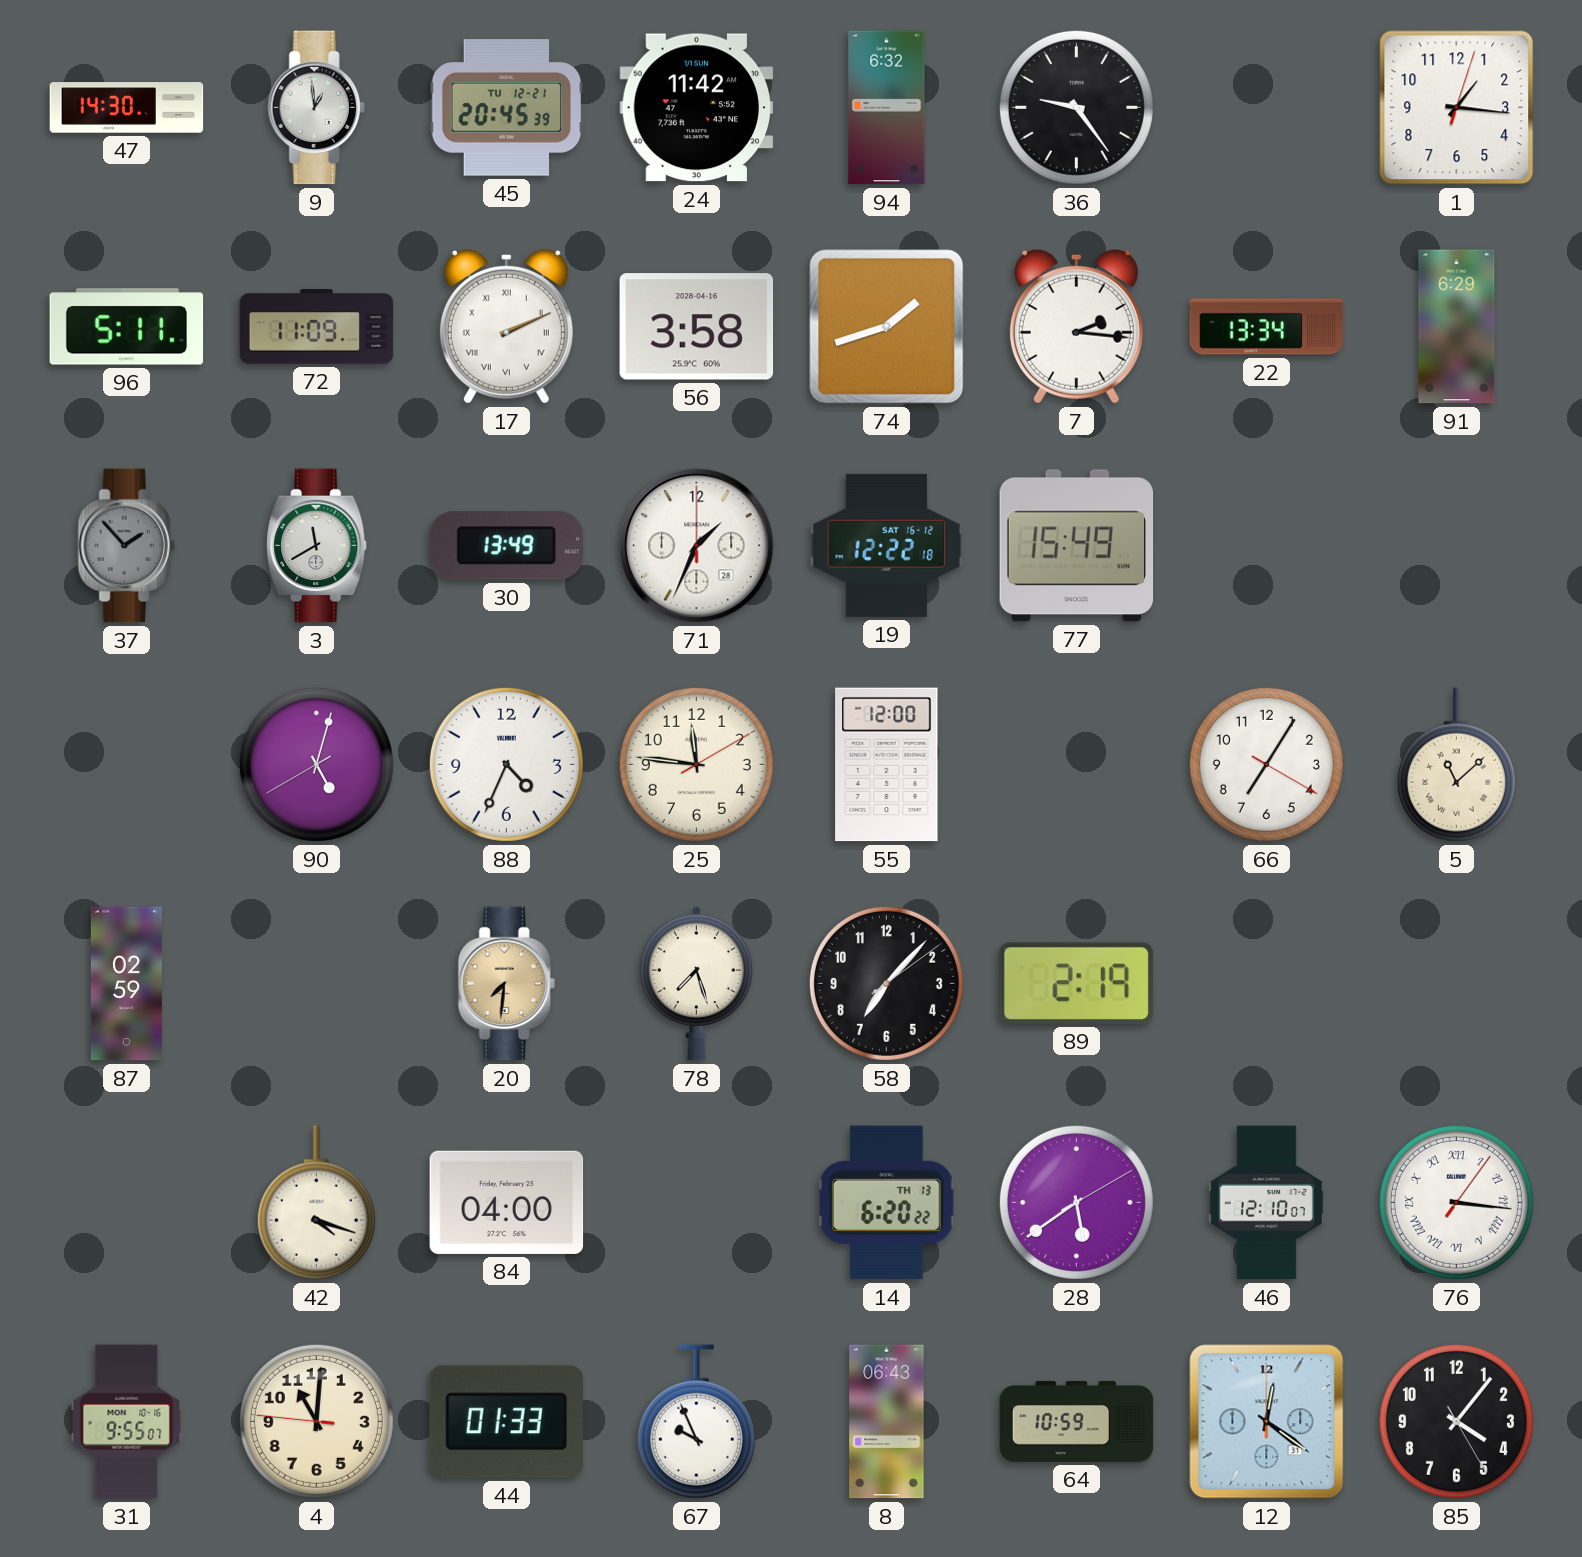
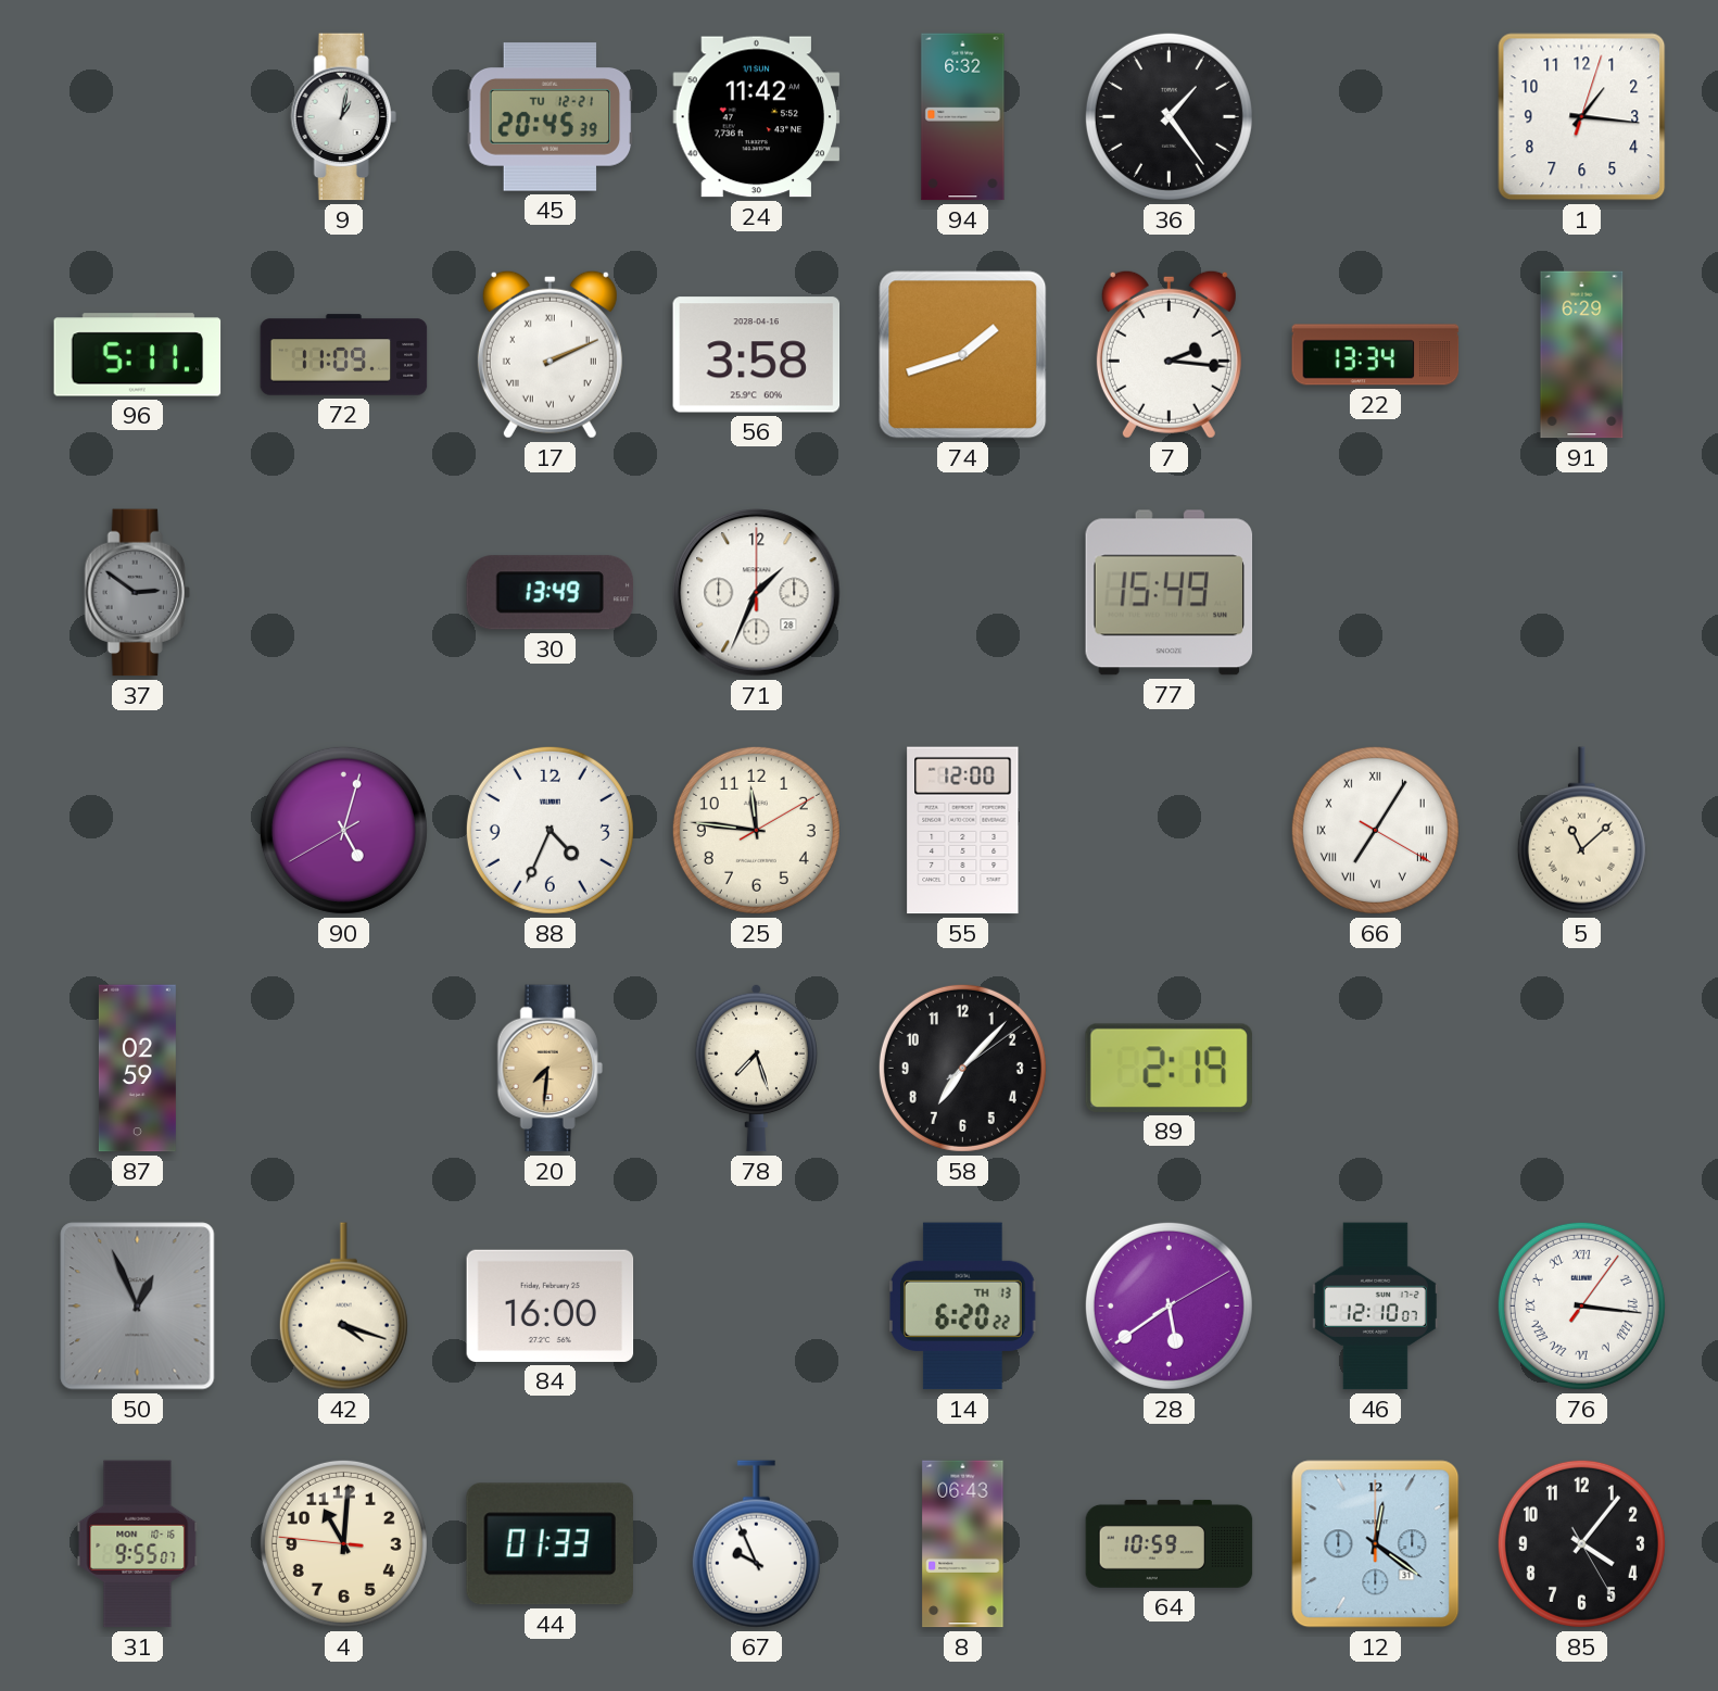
47: 14:30 -> none (127, 108)
9: 12:59 -> 1:02 (343, 117)
36: 9:24 -> 1:24 (1169, 116)
37: 1:53 -> 2:51 (137, 593)
3: 11:40 -> none (317, 546)
19: 12:22 -> none (887, 545)
66 numerals: Arabic -> Roman (1375, 830)
50: none -> 12:56 (138, 1307)
84: 04:00 -> 16:00 (551, 1305)
